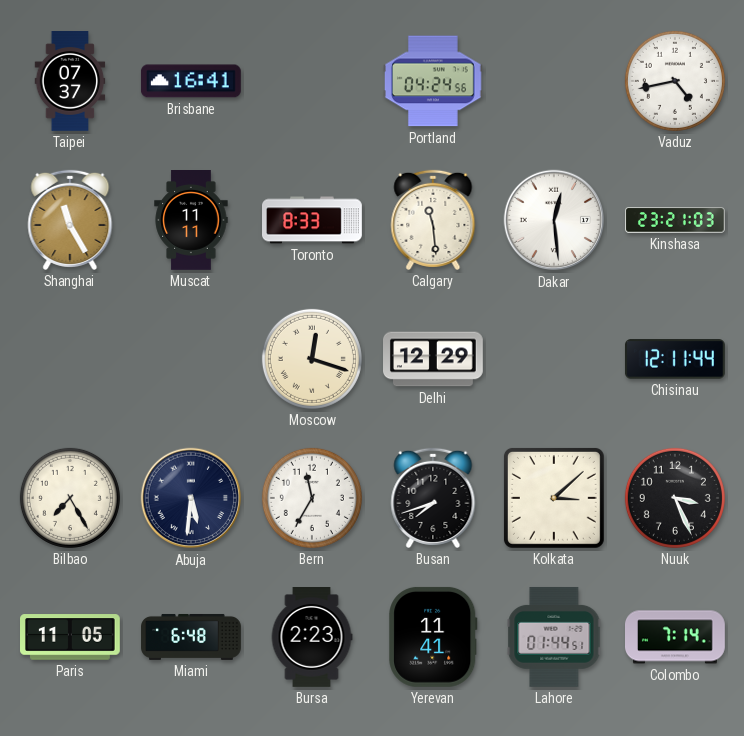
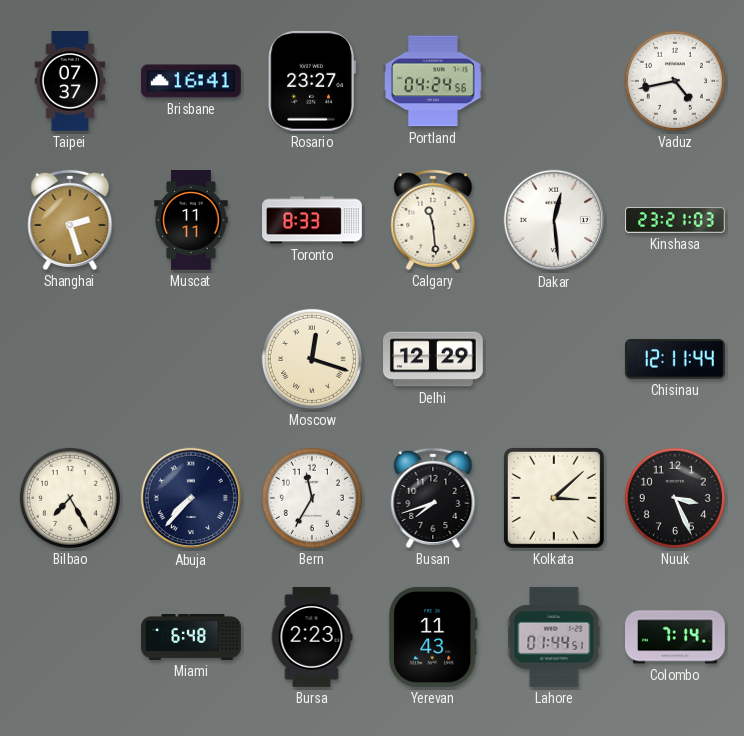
Rosario: none -> 23:27 (312, 81)
Shanghai: 11:25 -> 2:27 (70, 220)
Abuja: 5:31 -> 7:37 (191, 498)
Paris: 11:05 -> none (71, 637)
Yerevan: 11:41 -> 11:43 (433, 637)
